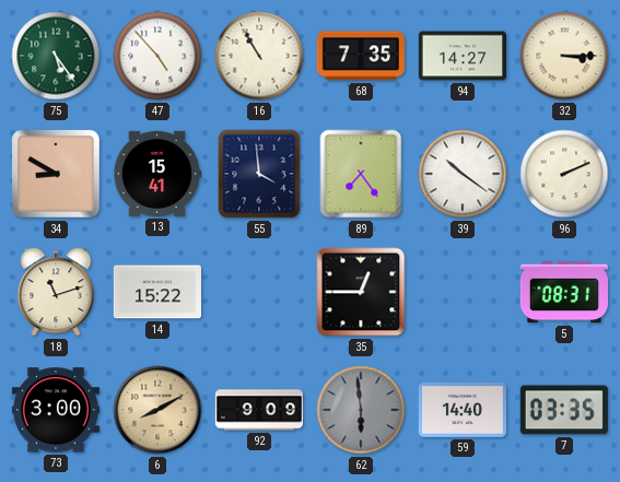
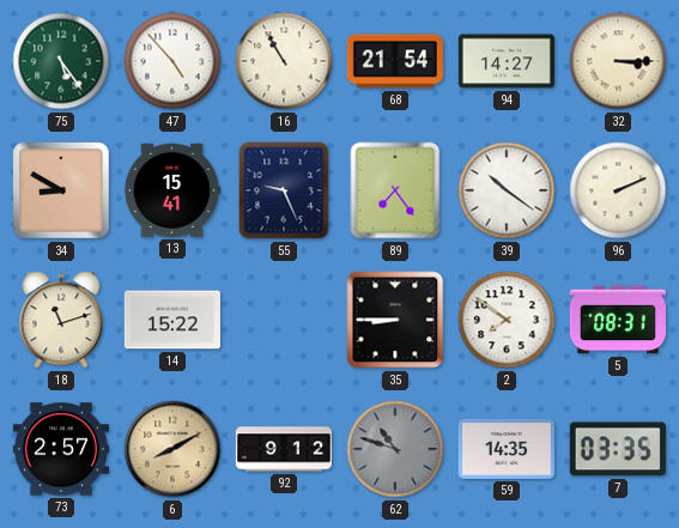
68: 7:35 -> 21:54 (395, 61)
55: 3:59 -> 9:26 (284, 190)
35: 12:45 -> 8:45 (395, 320)
2: none -> 7:51 (507, 320)
73: 3:00 -> 2:57 (61, 449)
92: 9:09 -> 9:12 (283, 449)
62: 5:59 -> 10:48 (395, 449)
59: 14:40 -> 14:35 (507, 449)
